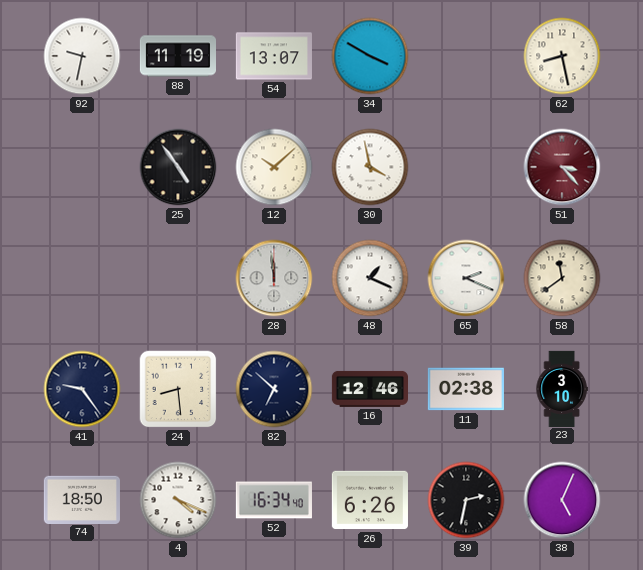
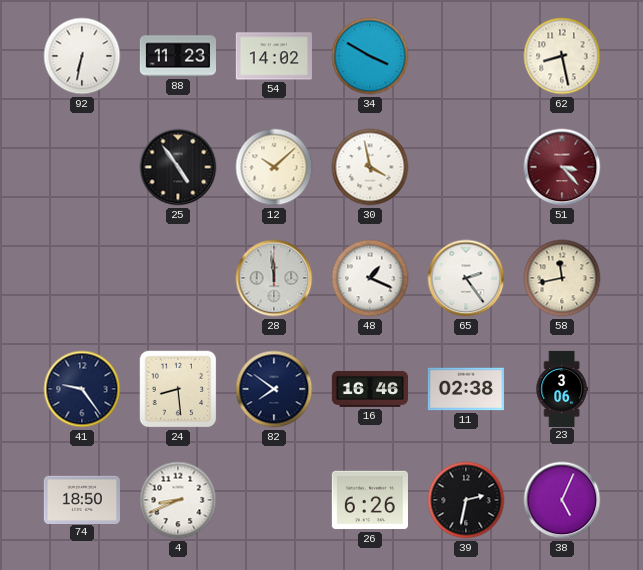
92: 9:32 -> 6:32 (82, 56)
88: 11:19 -> 11:23 (177, 56)
54: 13:07 -> 14:02 (274, 56)
65: 2:19 -> 2:24 (466, 278)
58: 11:39 -> 11:43 (562, 278)
82: 6:52 -> 7:51 (274, 389)
16: 12:46 -> 16:46 (369, 389)
23: 3:10 -> 3:06 (562, 388)
4: 4:19 -> 8:41 (178, 500)
52: 16:34 -> none (274, 500)
